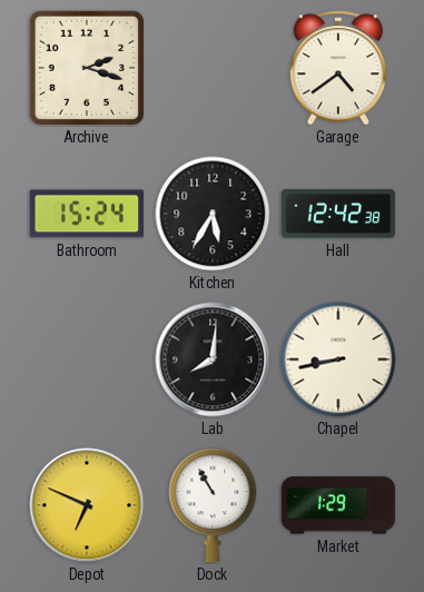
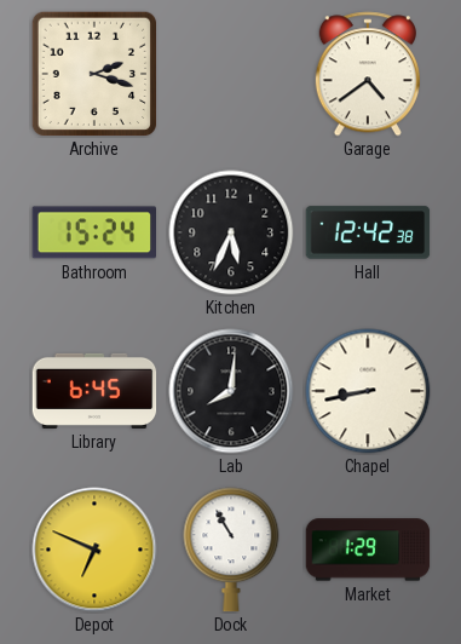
Kitchen: 5:35 -> 5:34 (231, 232)
Library: none -> 6:45 (94, 391)
